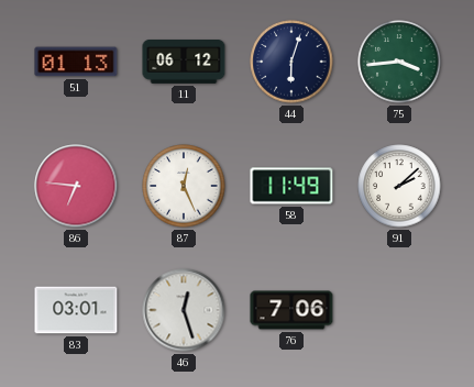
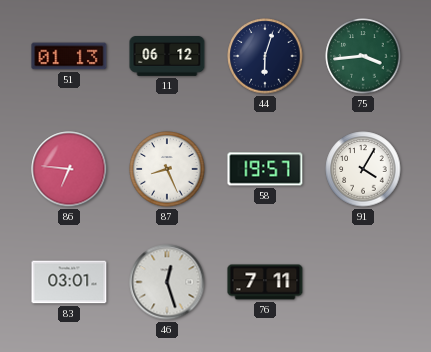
87: 12:26 -> 8:26 (167, 169)
58: 11:49 -> 19:57 (265, 169)
91: 2:08 -> 4:05 (363, 169)
76: 7:06 -> 7:11 (265, 282)
